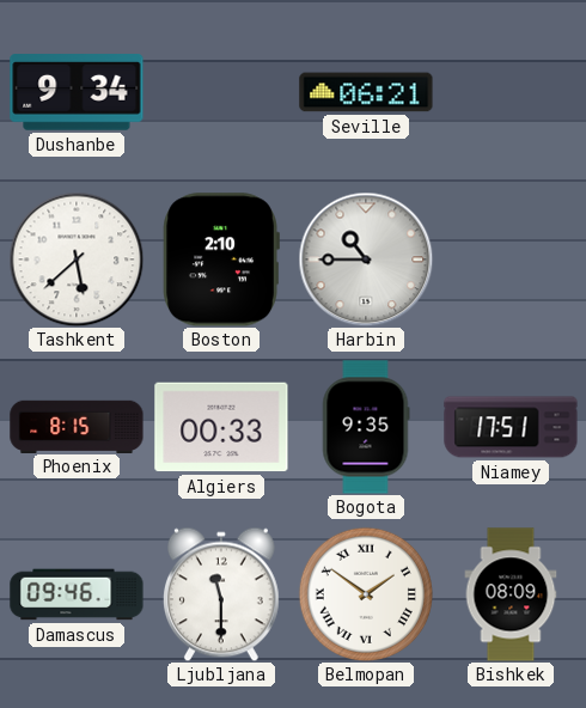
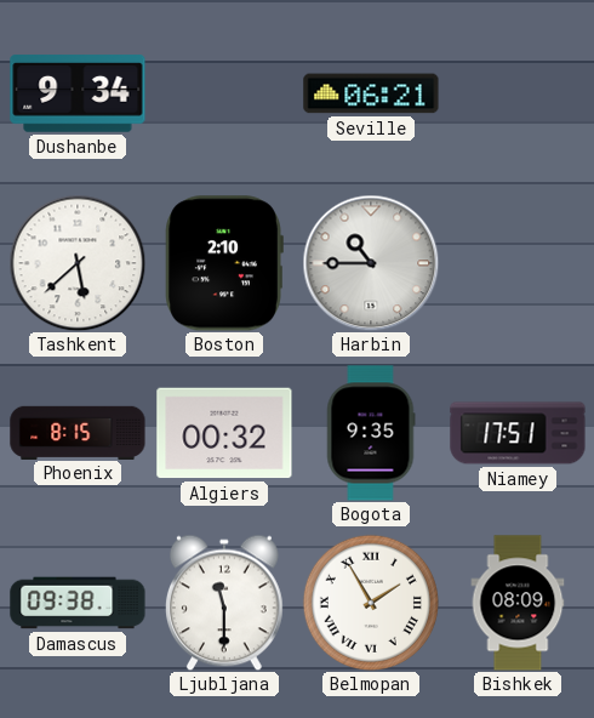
Algiers: 00:33 -> 00:32 (224, 433)
Damascus: 09:46 -> 09:38 (78, 603)
Belmopan: 1:51 -> 1:55 (371, 603)
